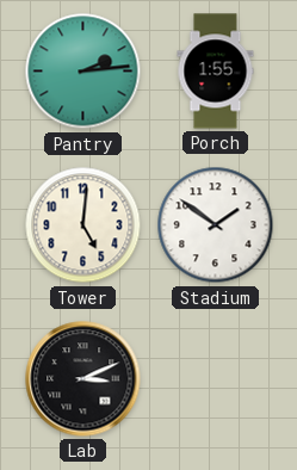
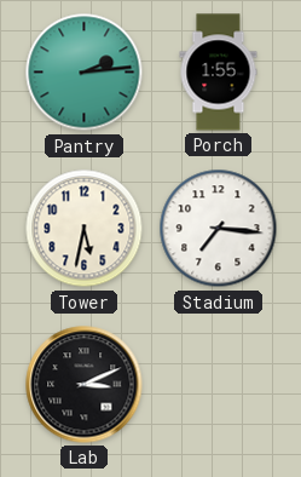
Tower: 5:01 -> 5:32 (85, 229)
Stadium: 1:51 -> 7:16 (219, 229)
